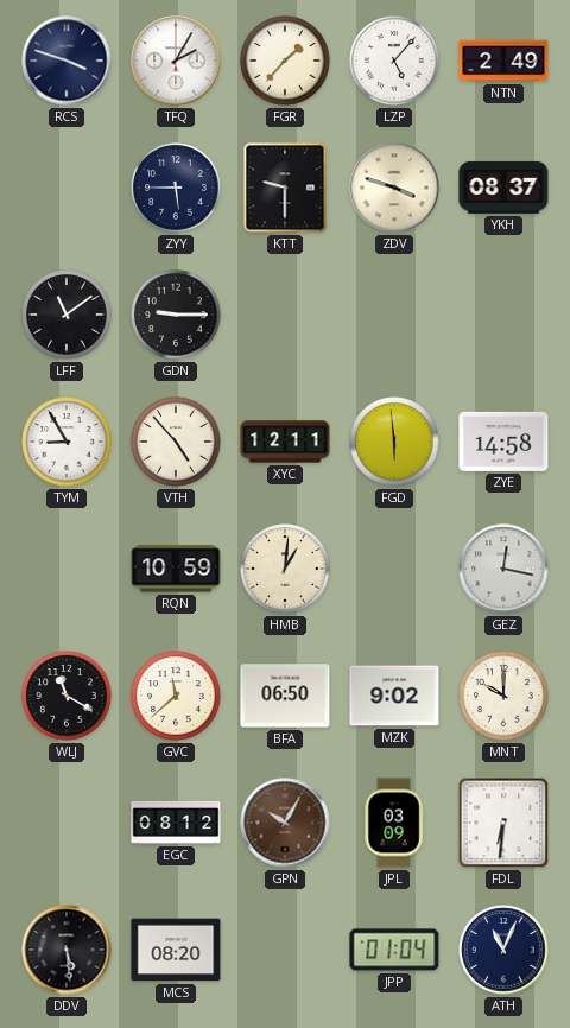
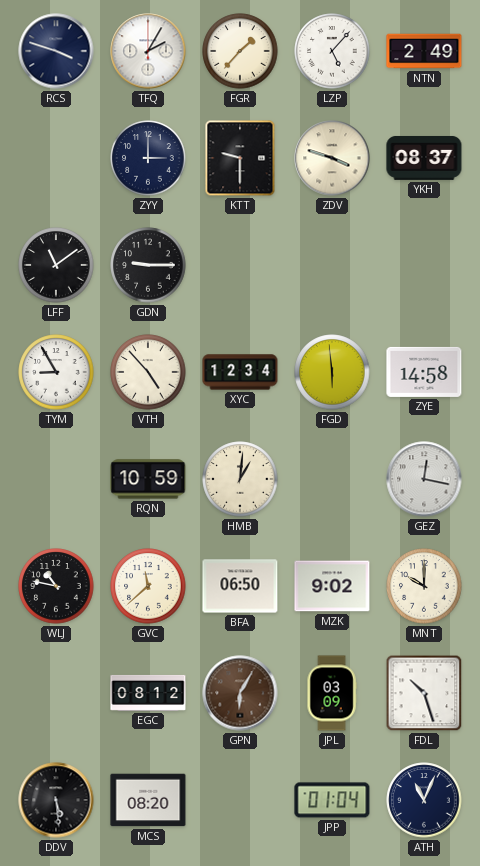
ZYY: 5:45 -> 3:00 (148, 158)
XYC: 12:11 -> 12:34 (240, 372)
WLJ: 11:20 -> 10:47 (56, 586)
GPN: 10:05 -> 6:05 (240, 693)
FDL: 6:31 -> 10:27 (424, 693)
